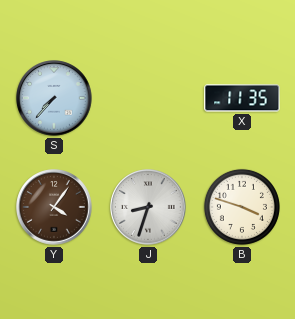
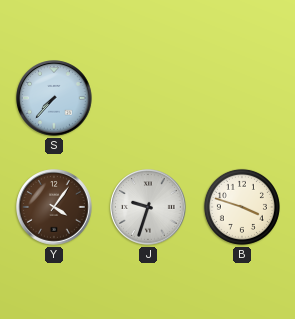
X: 11:35 -> none (242, 98)
J: 8:33 -> 9:33 (148, 207)
